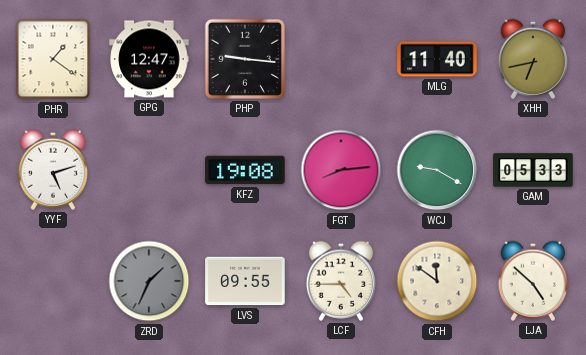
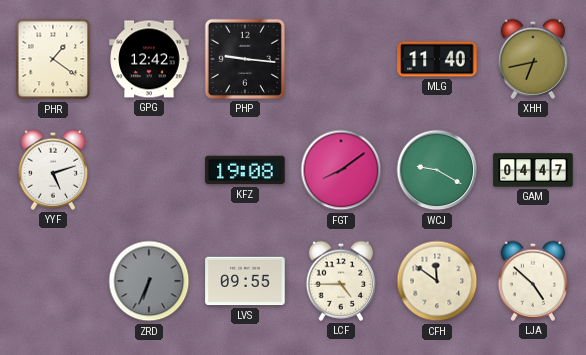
GPG: 12:47 -> 12:42 (149, 59)
FGT: 8:14 -> 8:09 (341, 170)
GAM: 05:33 -> 04:47 (533, 170)
ZRD: 1:34 -> 6:34 (149, 281)
